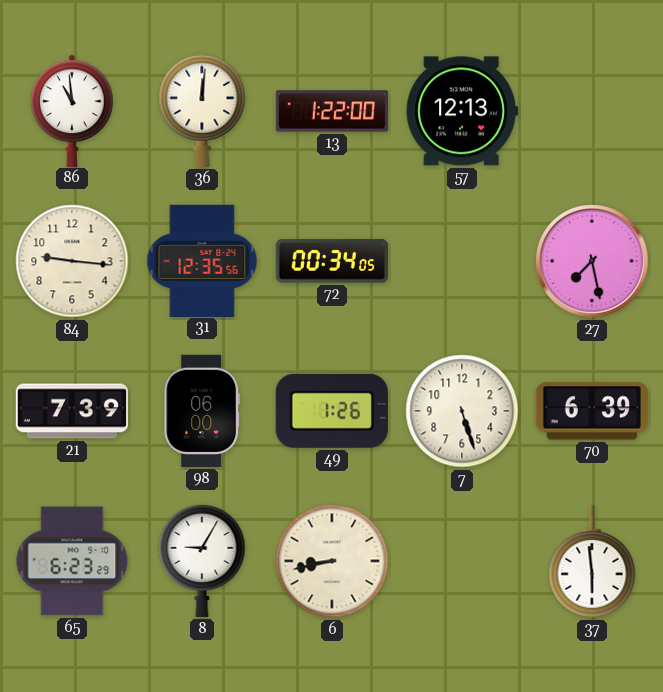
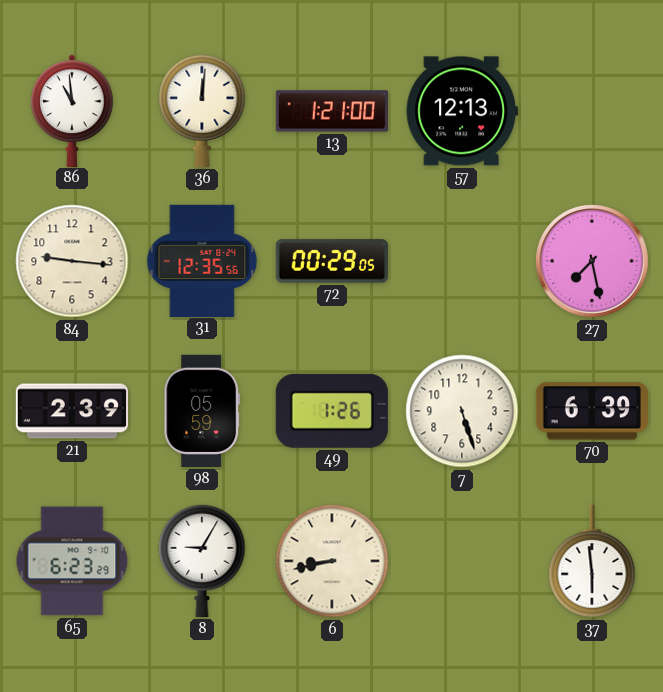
13: 1:22 -> 1:21 (331, 111)
72: 00:34 -> 00:29 (332, 261)
21: 7:39 -> 2:39 (71, 411)
98: 06:00 -> 05:59 (202, 411)
